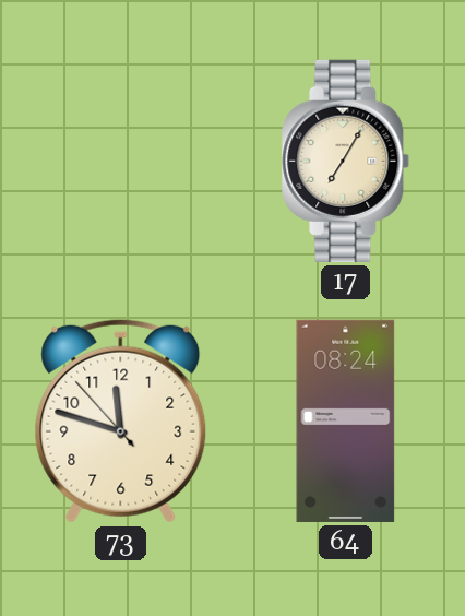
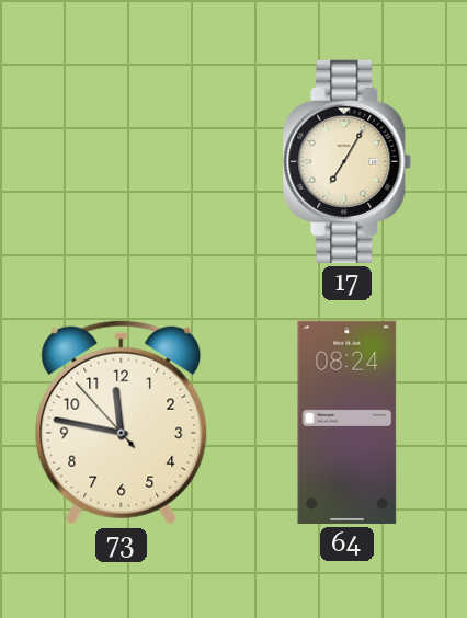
73: 11:47 -> 11:46 (122, 422)
